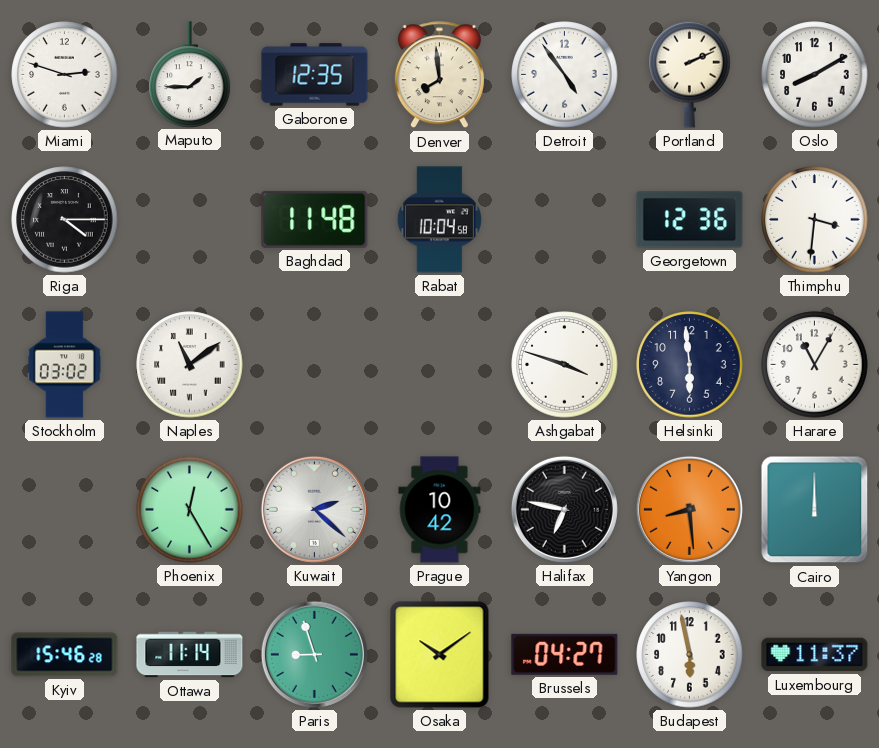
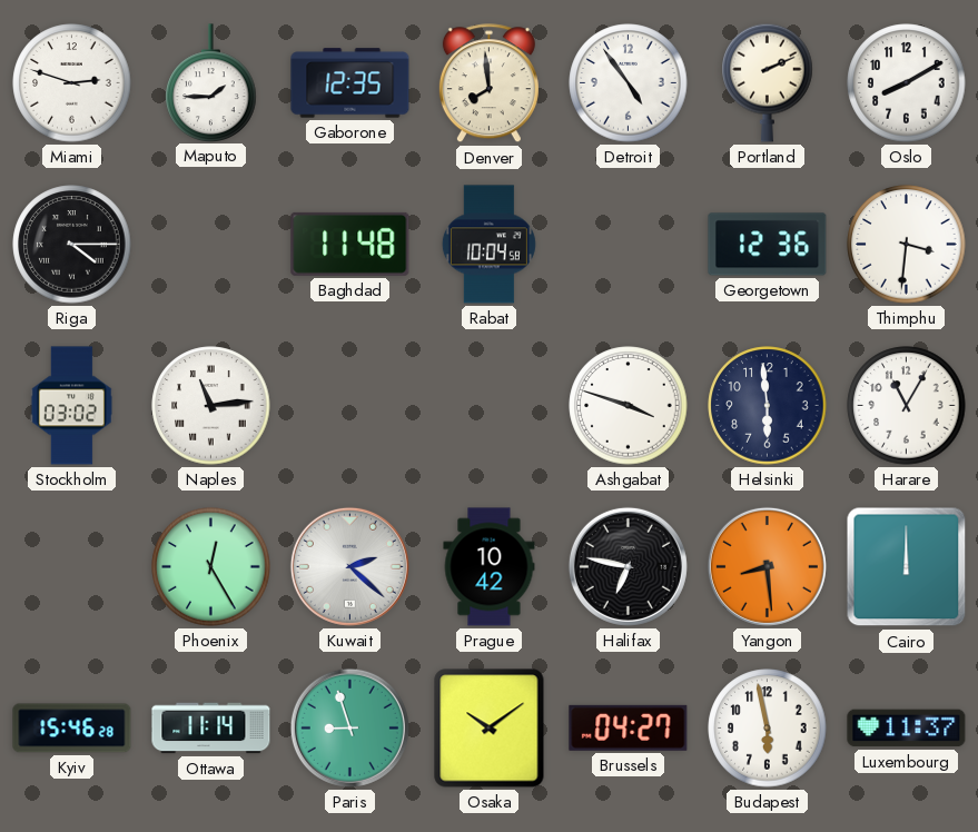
Naples: 11:09 -> 11:14 (211, 406)
